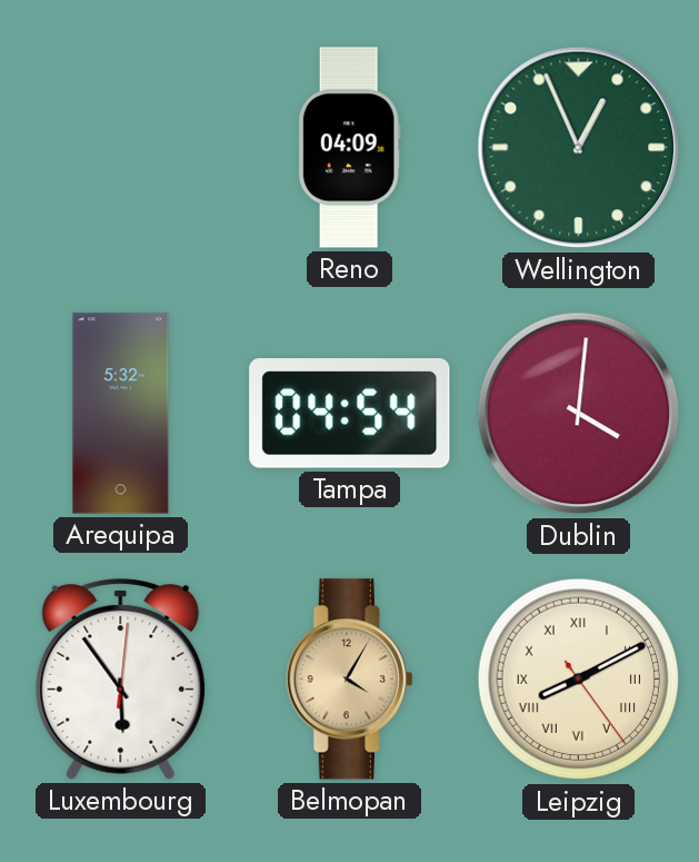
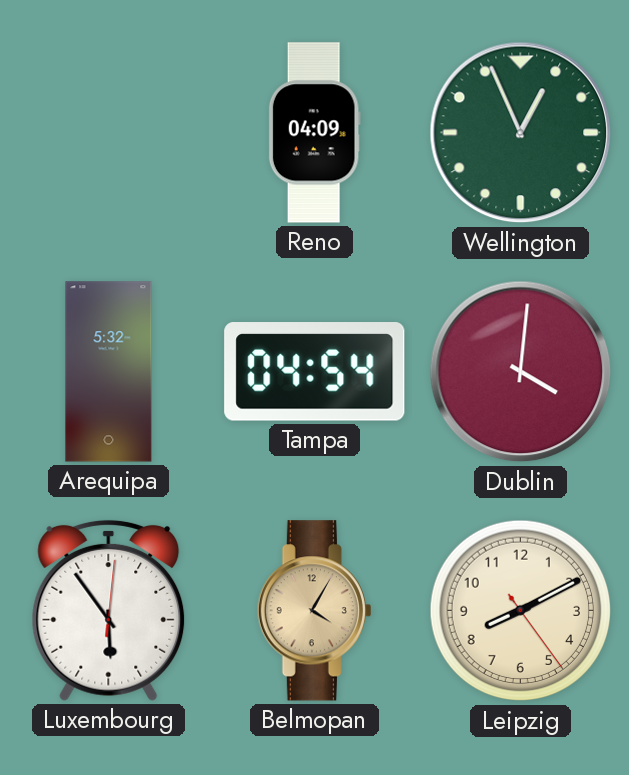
Leipzig numerals: Roman -> Arabic (521, 611)
